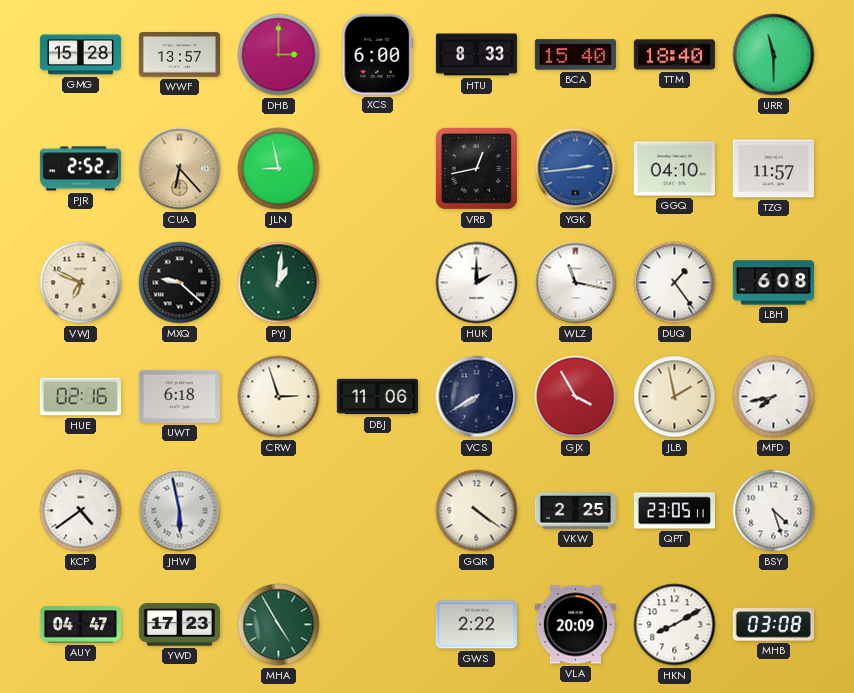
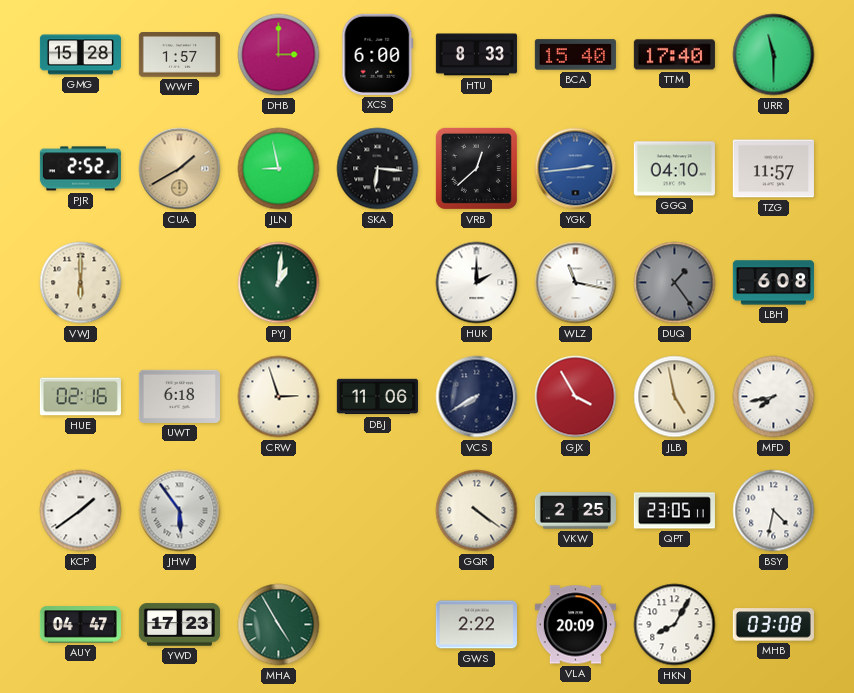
WWF: 13:57 -> 1:57 (179, 55)
TTM: 18:40 -> 17:40 (674, 55)
CUA: 6:23 -> 1:40 (180, 169)
SKA: none -> 6:16 (378, 169)
VRB: 12:43 -> 12:38 (476, 168)
VWJ: 6:49 -> 6:00 (81, 283)
MXQ: 9:22 -> none (180, 283)
DUQ dial: white -> grey (675, 283)
JLB: 1:58 -> 4:58 (675, 397)
KCP: 4:39 -> 1:39 (81, 511)
JHW: 5:58 -> 5:54 (180, 511)
BSY: 4:27 -> 4:32 (774, 511)
HKN: 8:10 -> 8:05 (675, 625)
